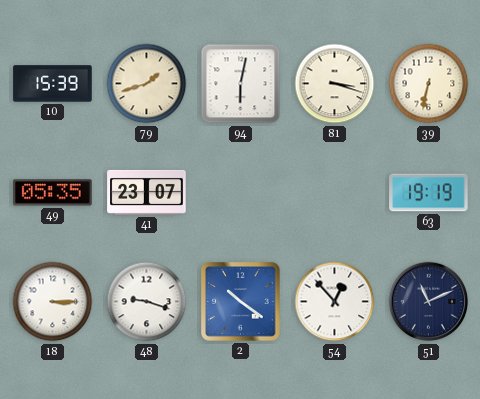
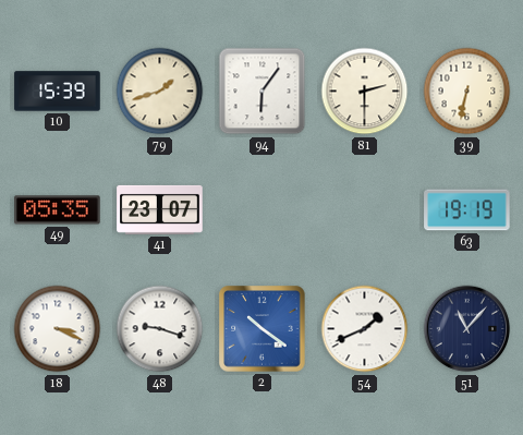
94: 6:02 -> 6:06 (263, 92)
81: 3:18 -> 2:30 (365, 92)
18: 3:15 -> 3:19 (58, 329)
54: 12:53 -> 1:41 (365, 329)
51: 11:11 -> 11:07 (467, 329)
